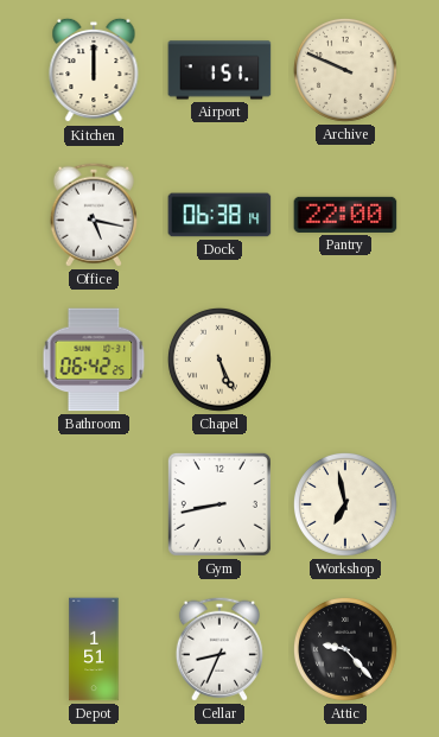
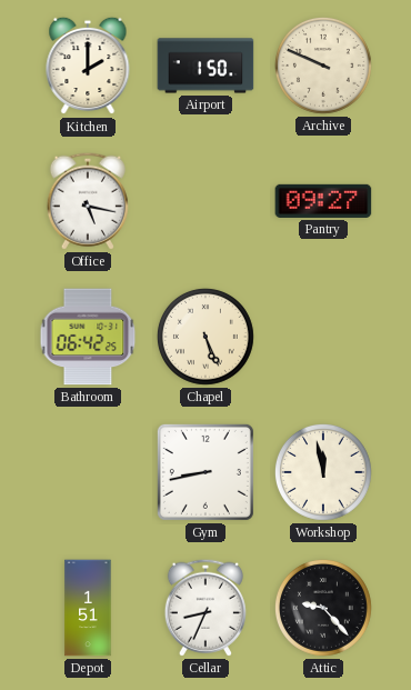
Kitchen: 12:00 -> 2:00 (88, 66)
Airport: 1:51 -> 1:50 (205, 66)
Dock: 06:38 -> none (220, 215)
Pantry: 22:00 -> 09:27 (323, 201)
Workshop: 6:58 -> 11:58 (323, 472)
